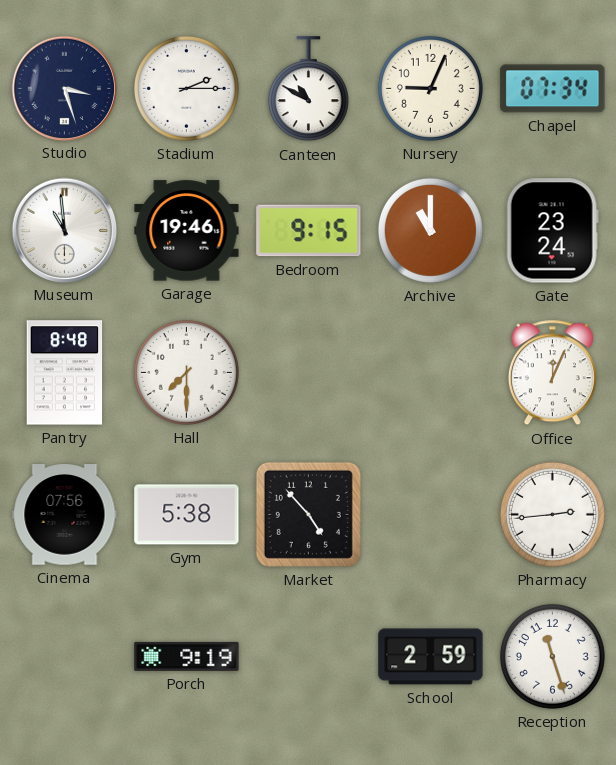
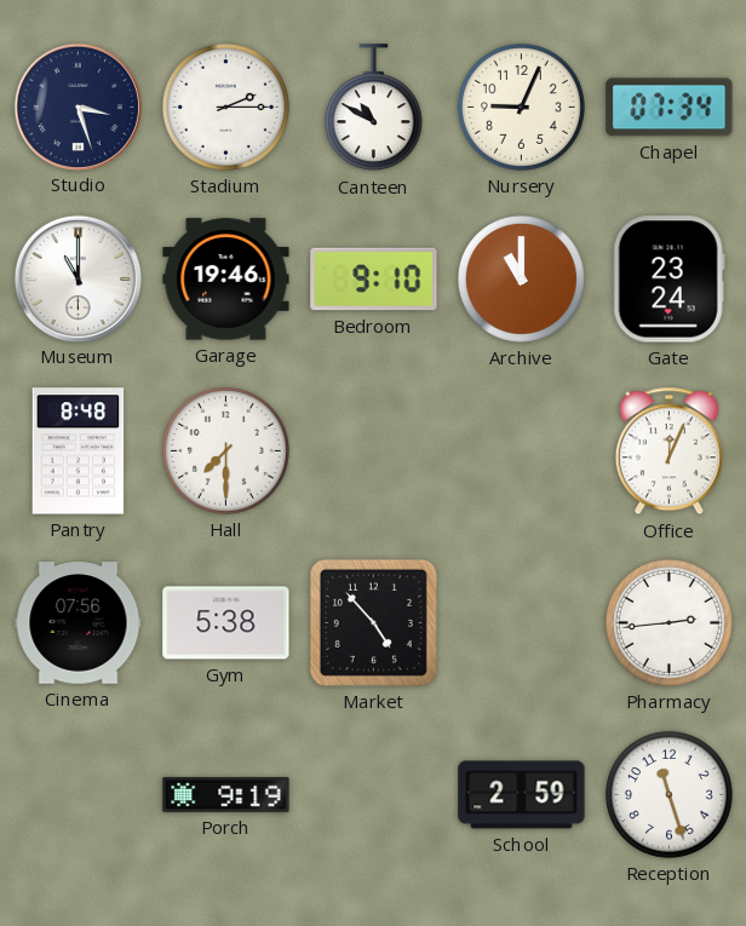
Museum: 10:59 -> 11:00 (78, 278)
Bedroom: 9:15 -> 9:10 (374, 280)
